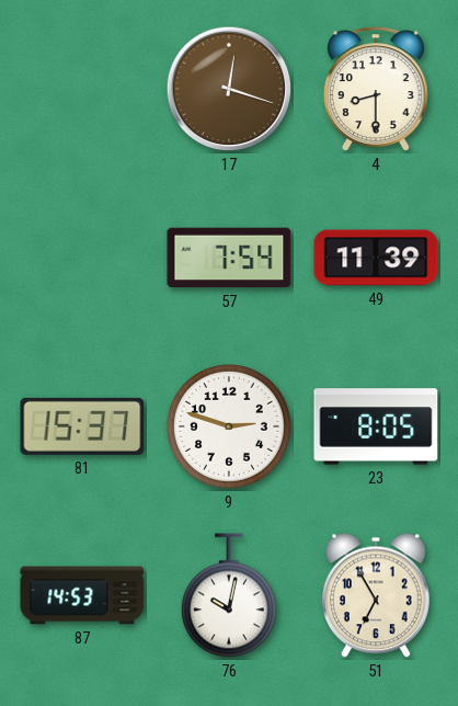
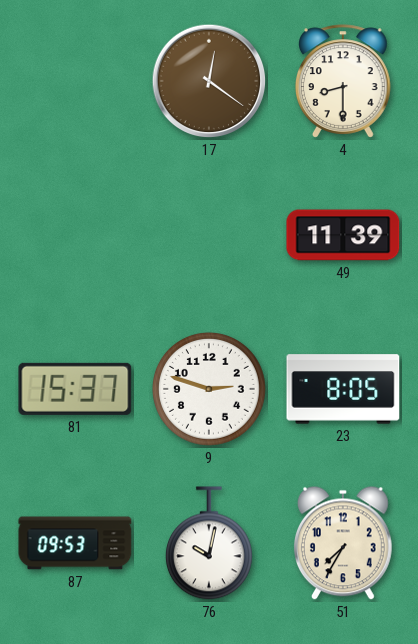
17: 12:18 -> 12:21 (209, 81)
57: 7:54 -> none (229, 258)
87: 14:53 -> 09:53 (75, 543)
51: 6:55 -> 7:35 (343, 543)
